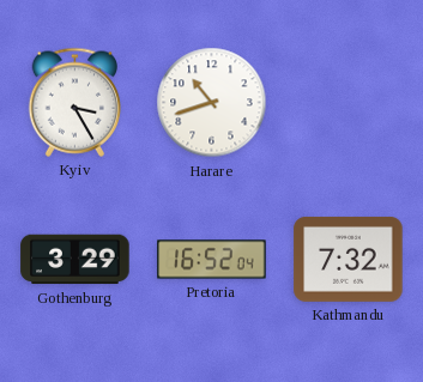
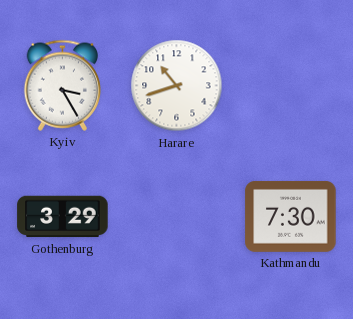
Pretoria: 16:52 -> none (212, 260)
Kathmandu: 7:32 -> 7:30 (291, 216)
